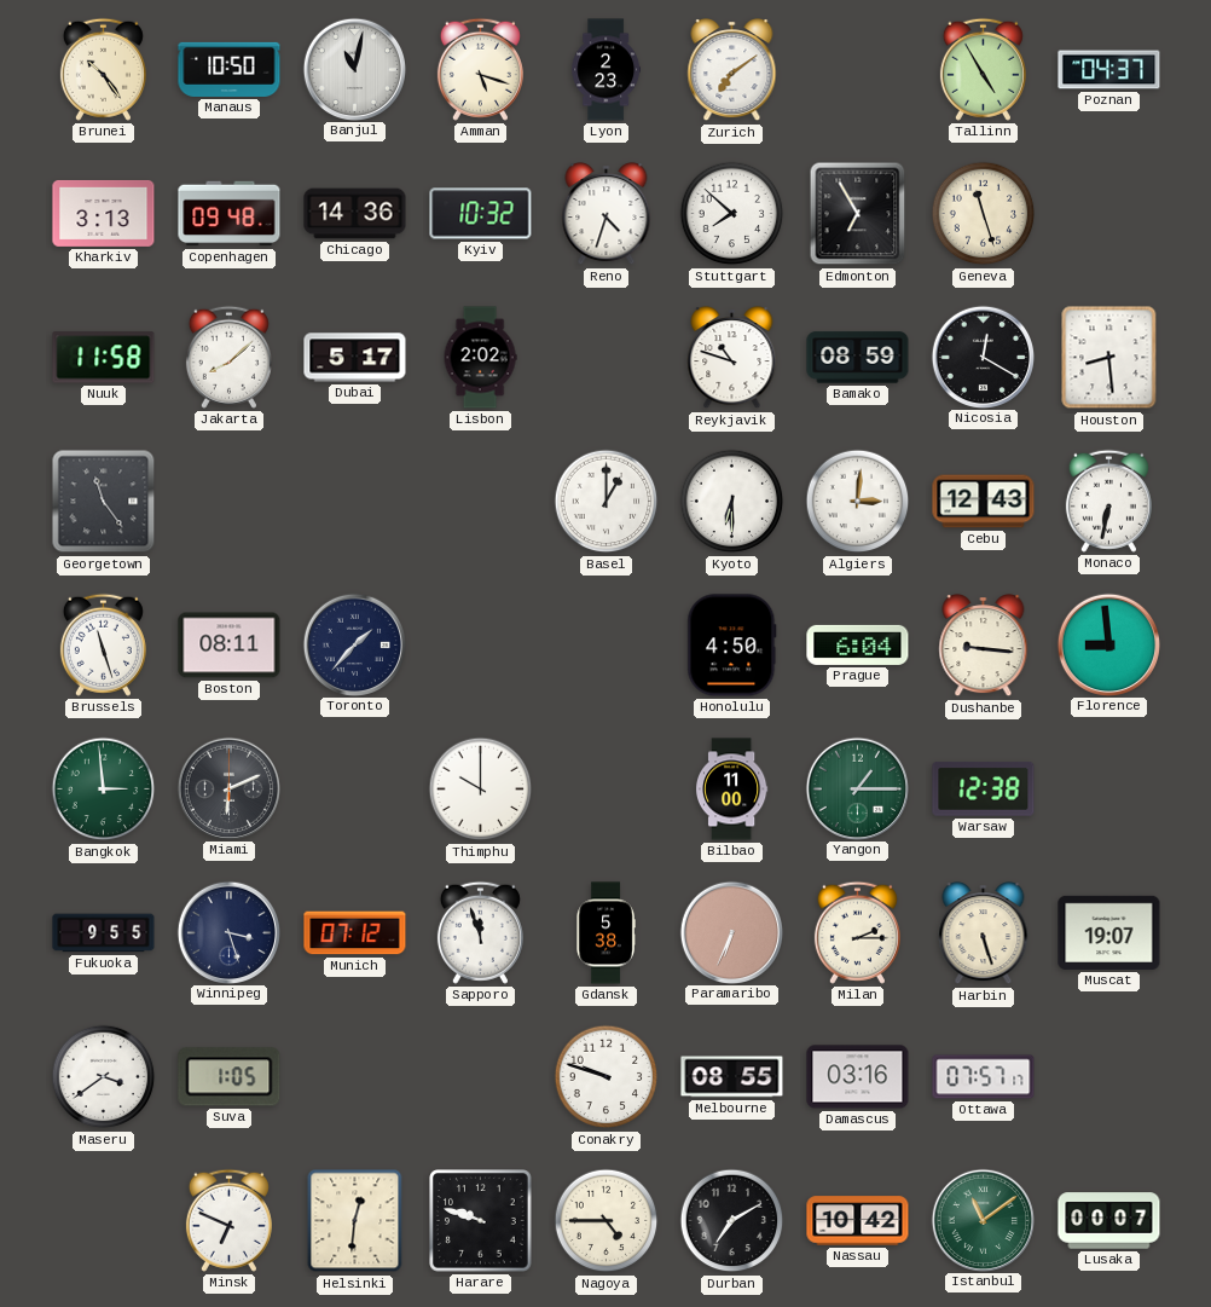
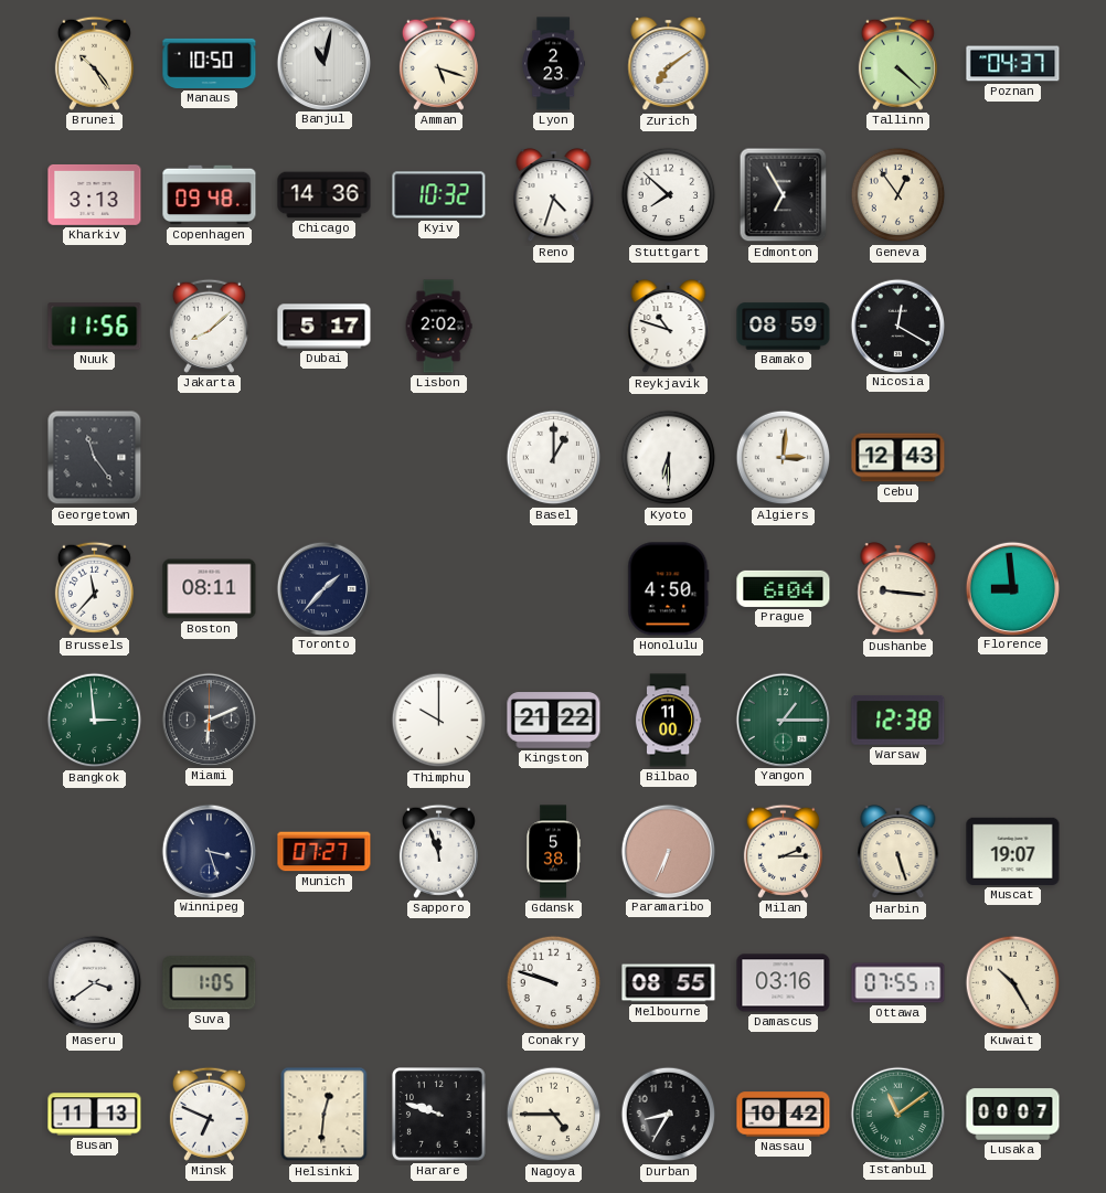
Tallinn: 4:55 -> 4:22 (897, 63)
Geneva: 11:27 -> 12:54 (898, 195)
Nuuk: 11:58 -> 11:56 (95, 327)
Houston: 8:29 -> none (1109, 358)
Monaco: 6:32 -> none (1108, 501)
Brussels: 11:27 -> 11:37 (94, 588)
Kingston: none -> 21:22 (554, 721)
Fukuoka: 9:55 -> none (104, 933)
Munich: 07:12 -> 07:27 (325, 852)
Ottawa: 07:57 -> 07:55 (898, 983)
Kuwait: none -> 10:25 (1013, 983)
Busan: none -> 11:13 (95, 1115)
Durban: 7:10 -> 8:35 (669, 1115)
